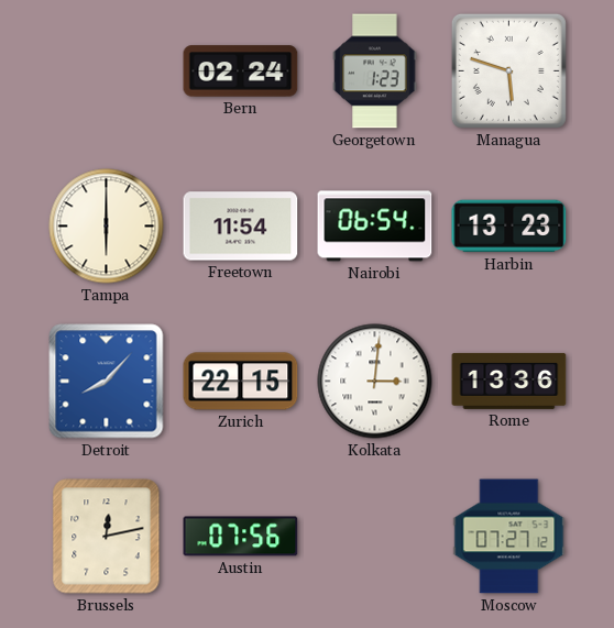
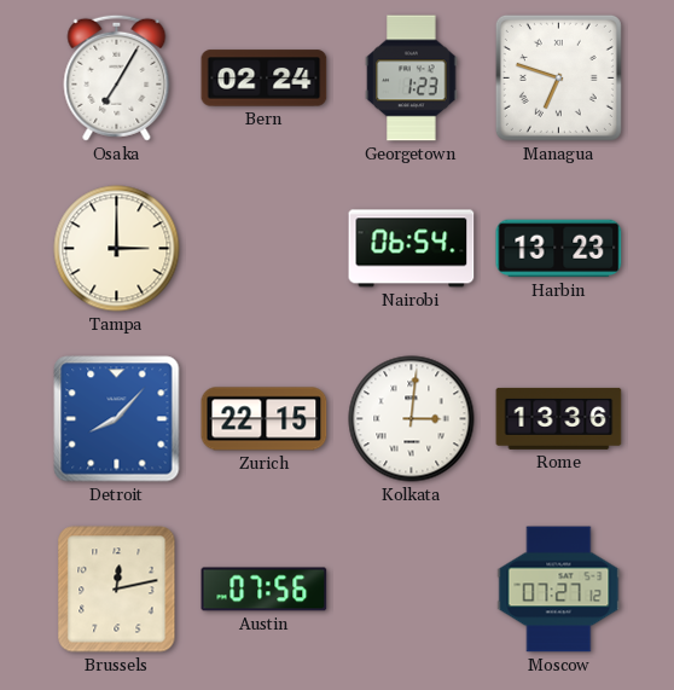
Osaka: none -> 7:05 (117, 77)
Managua: 5:48 -> 6:48 (558, 77)
Tampa: 6:00 -> 3:00 (117, 249)
Freetown: 11:54 -> none (241, 227)
